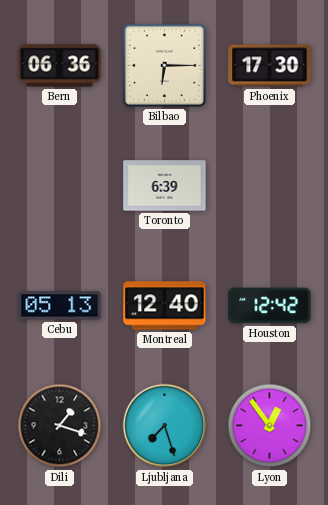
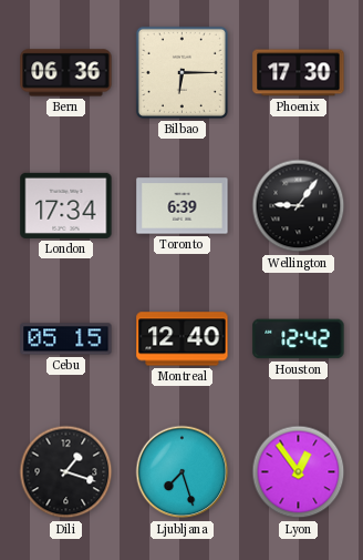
London: none -> 17:34 (66, 205)
Wellington: none -> 9:06 (299, 206)
Cebu: 05:13 -> 05:15 (66, 339)
